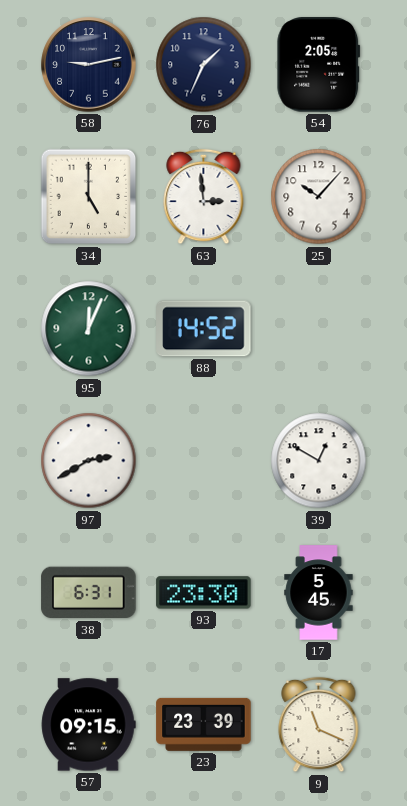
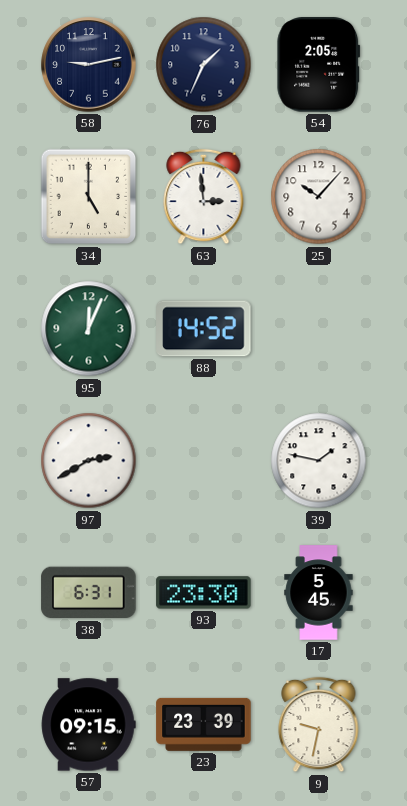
39: 12:50 -> 1:47 (319, 461)
9: 11:19 -> 9:32 (319, 725)
